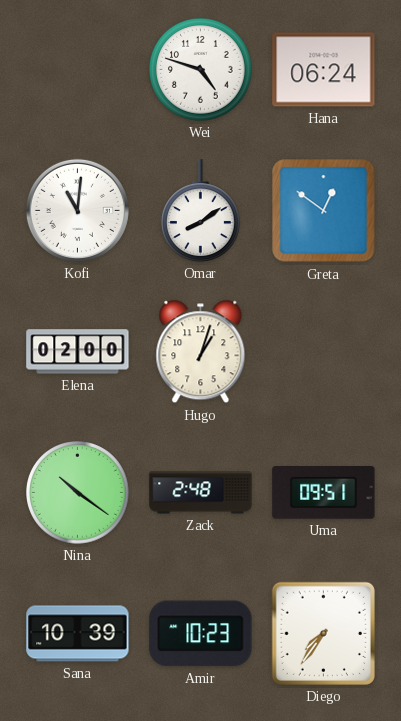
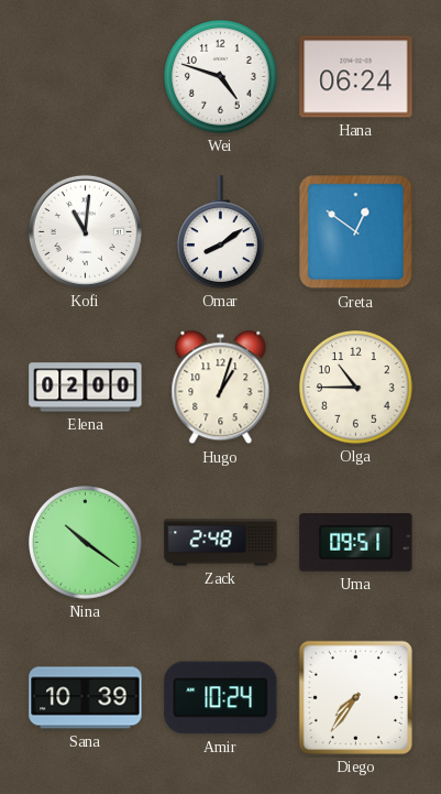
Olga: none -> 10:45 (356, 388)
Amir: 10:23 -> 10:24 (221, 698)
